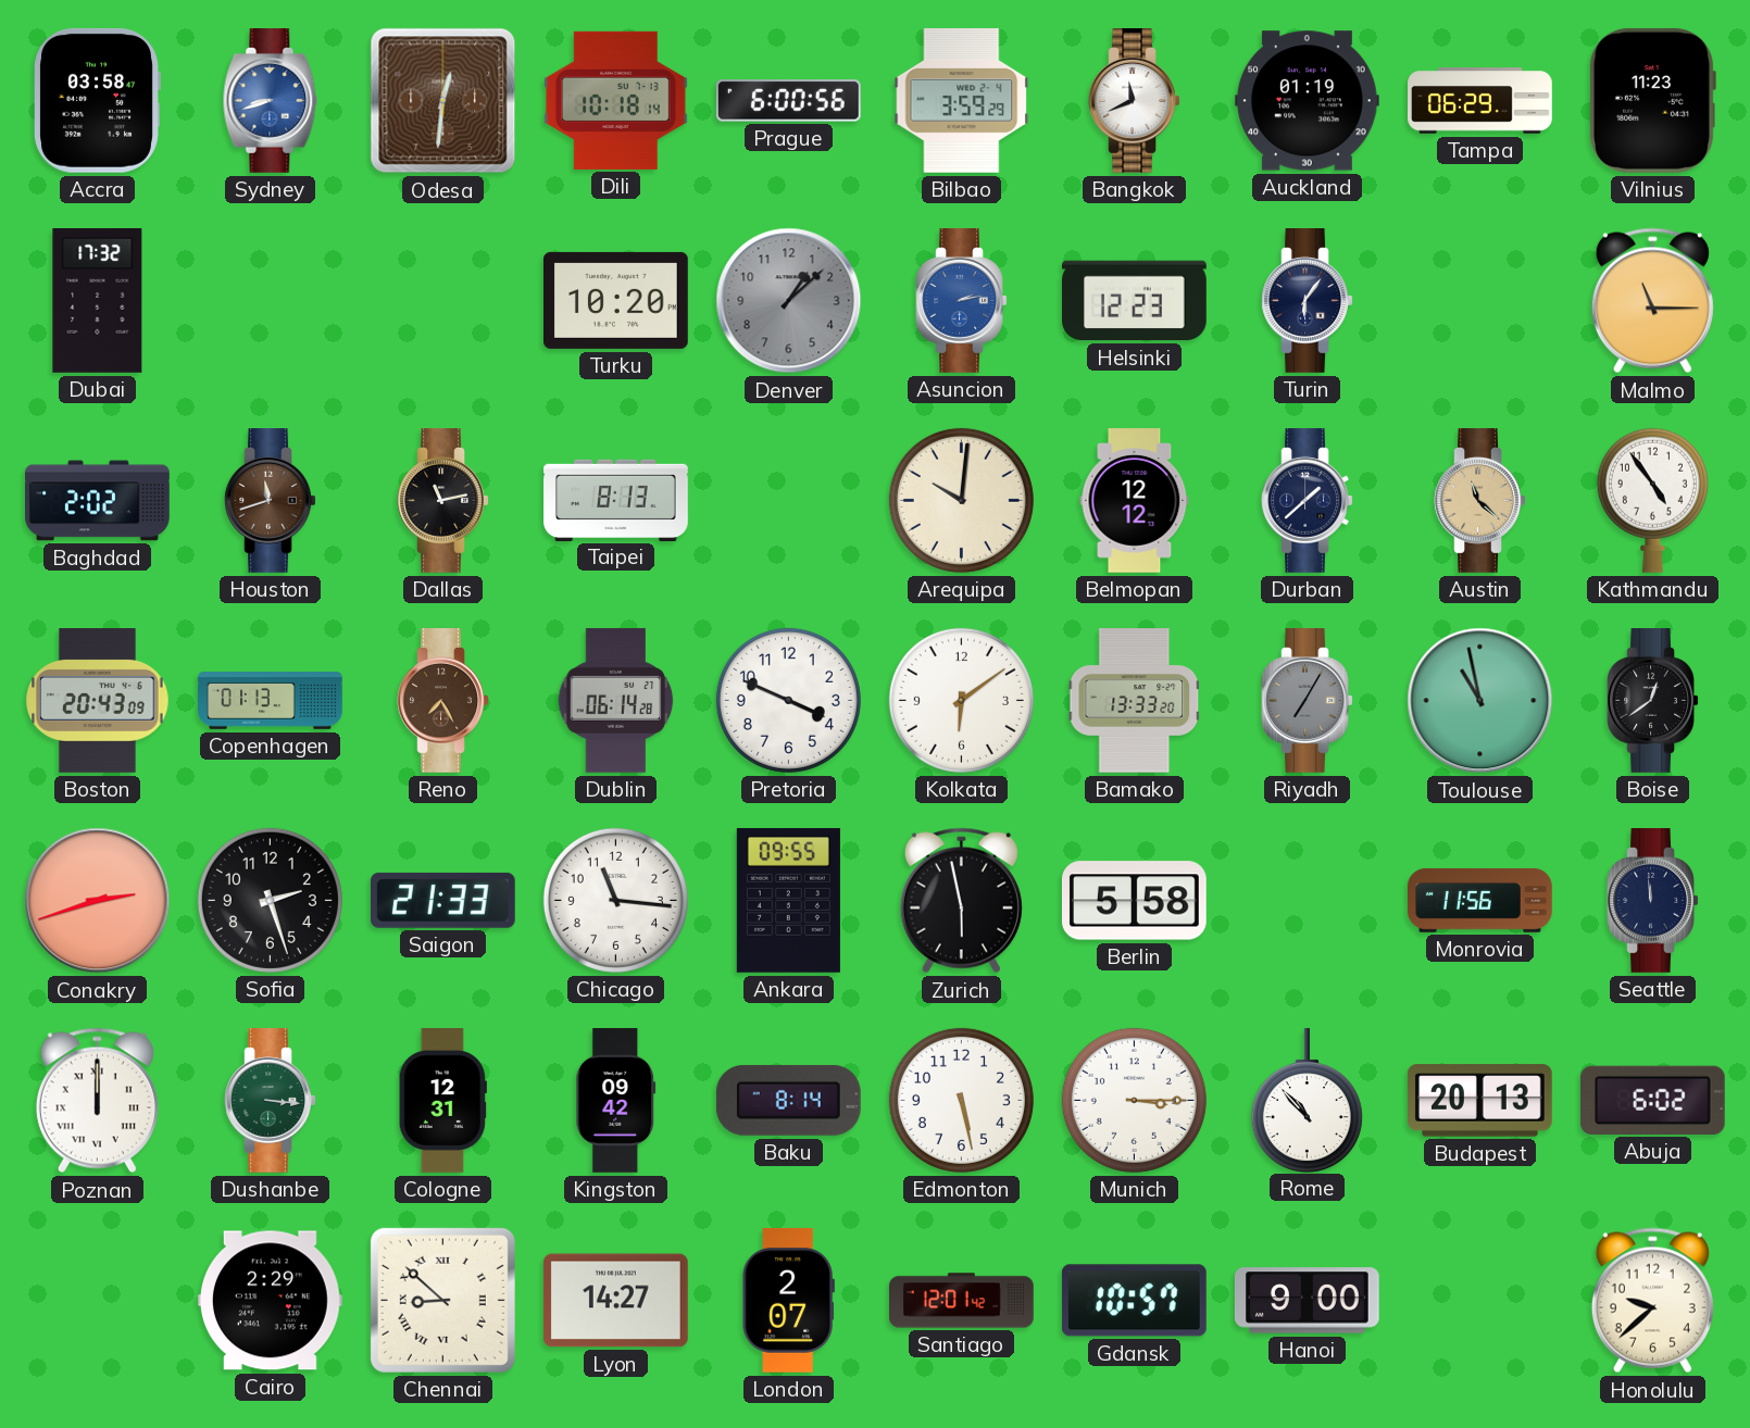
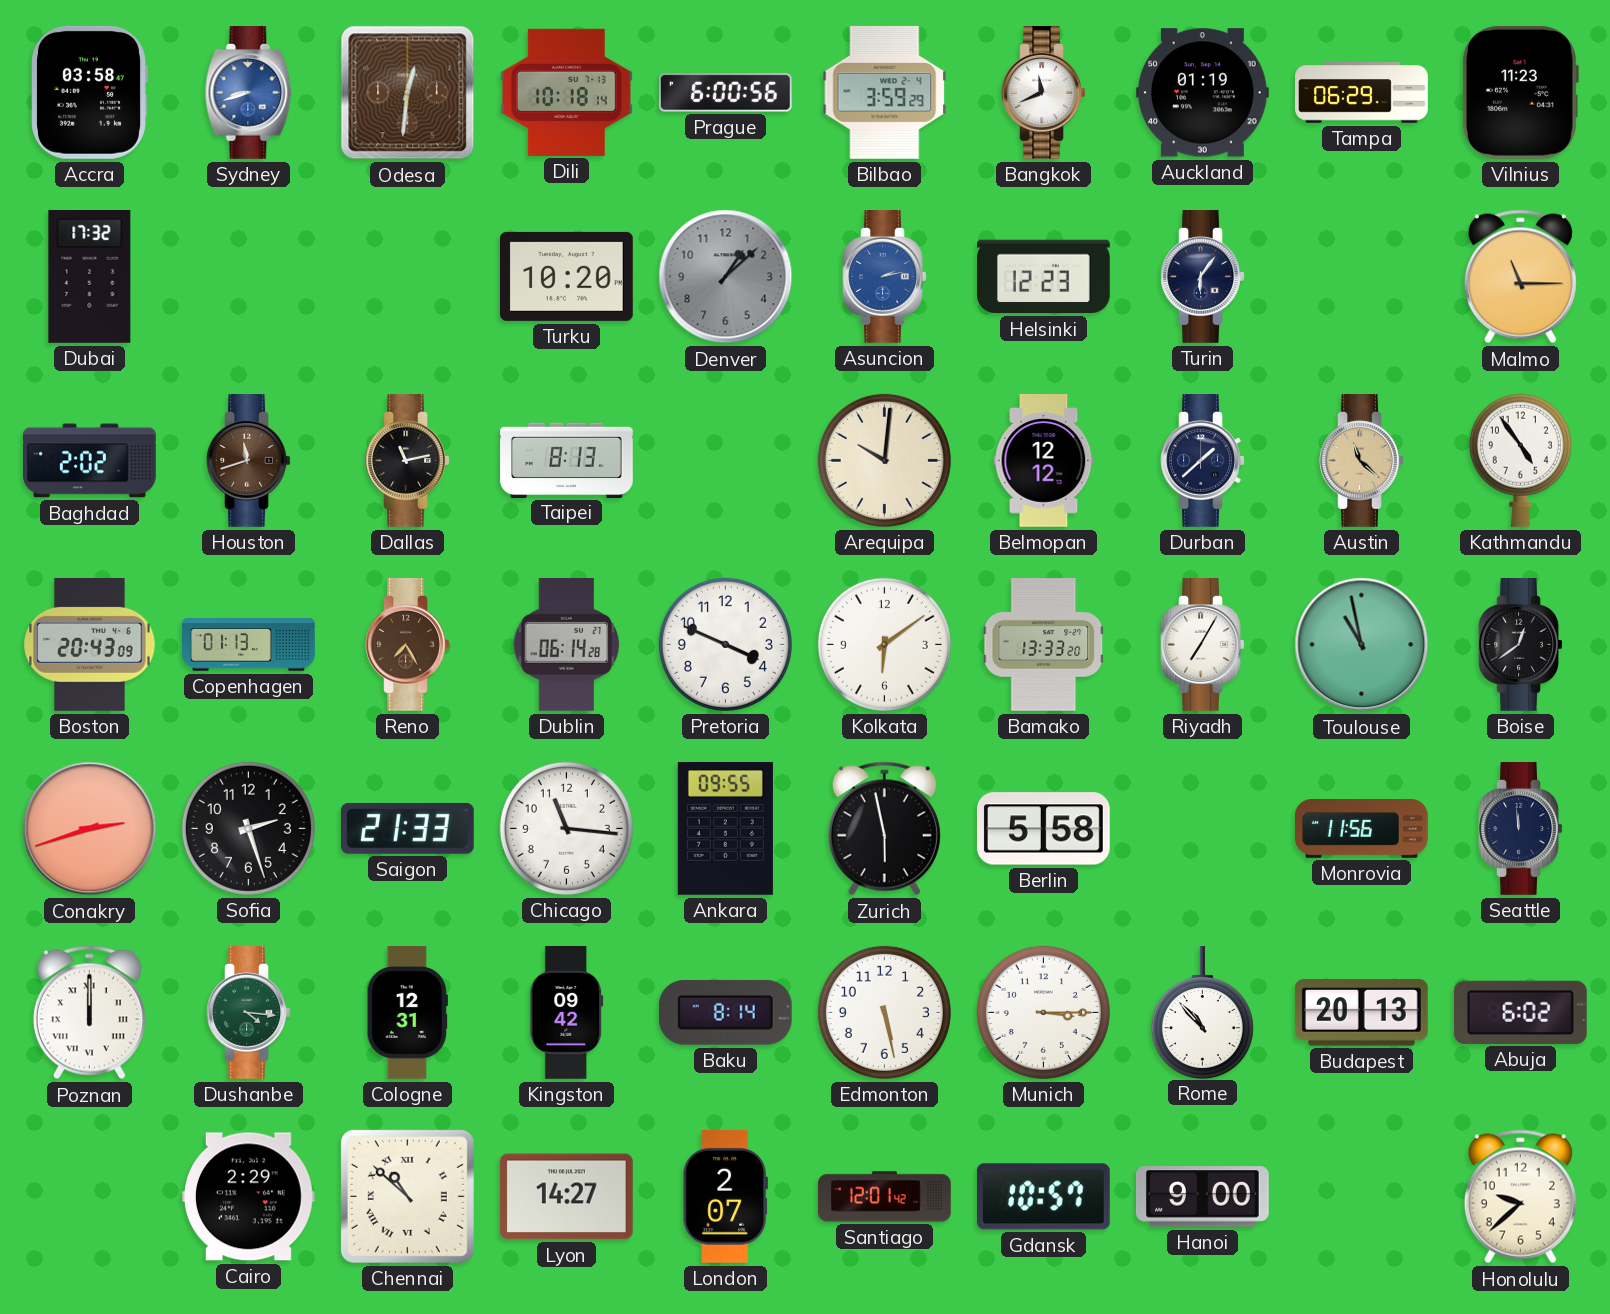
Riyadh dial: grey -> white (1203, 645)
Dushanbe: 3:16 -> 4:16 (249, 1013)
Chennai: 8:52 -> 10:52 (407, 1196)
